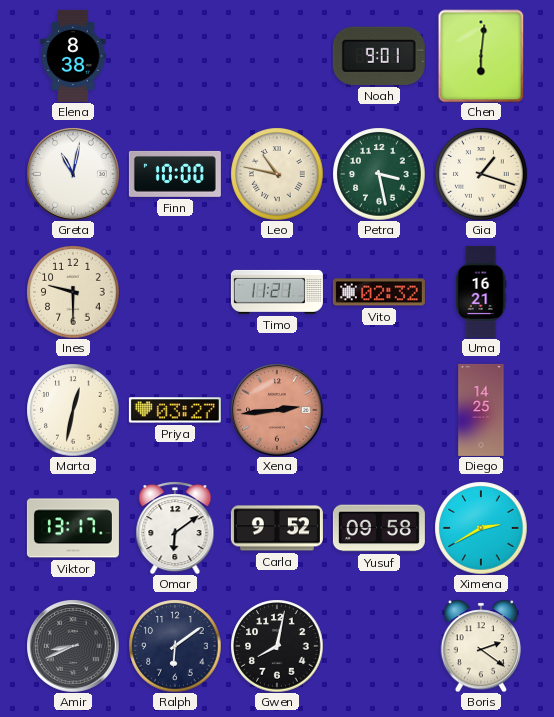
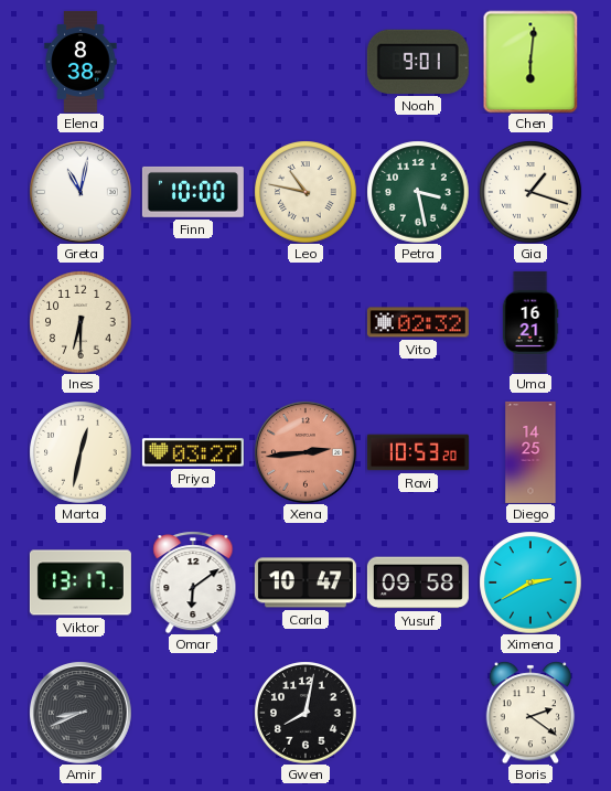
Ines: 9:30 -> 6:30 (81, 322)
Timo: 11:21 -> none (277, 292)
Ravi: none -> 10:53 (418, 452)
Carla: 9:52 -> 10:47 (305, 582)
Ralph: 6:09 -> none (175, 646)
